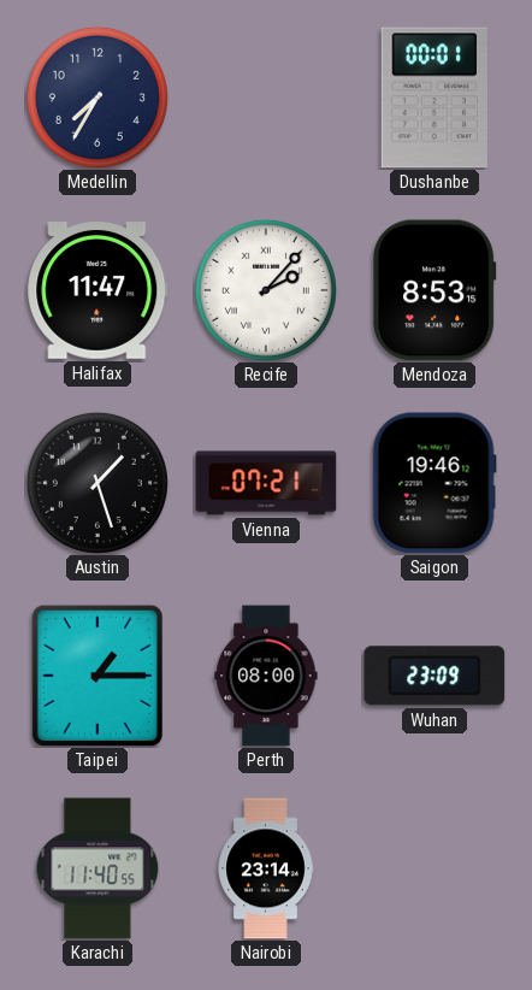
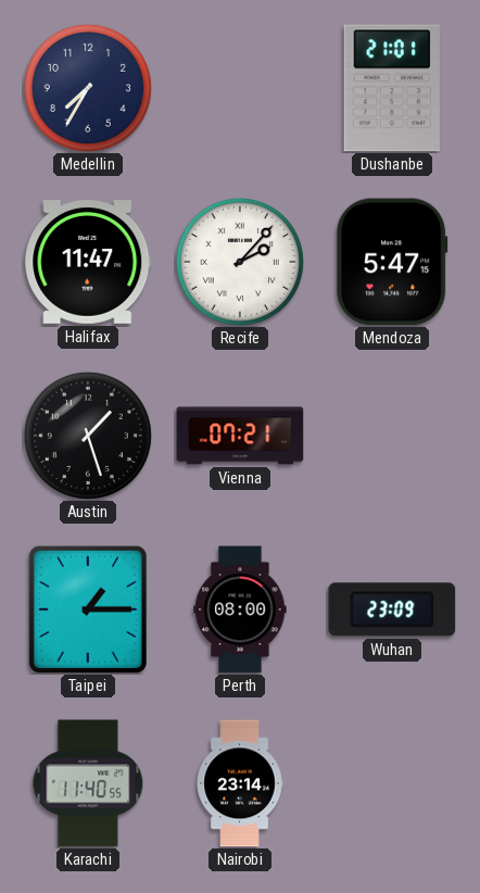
Dushanbe: 00:01 -> 21:01 (392, 88)
Mendoza: 8:53 -> 5:47 (392, 262)
Saigon: 19:46 -> none (435, 483)
